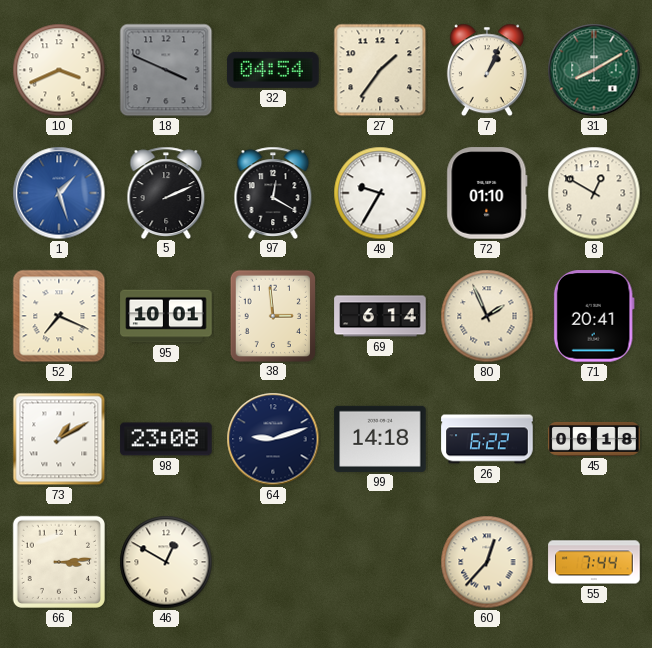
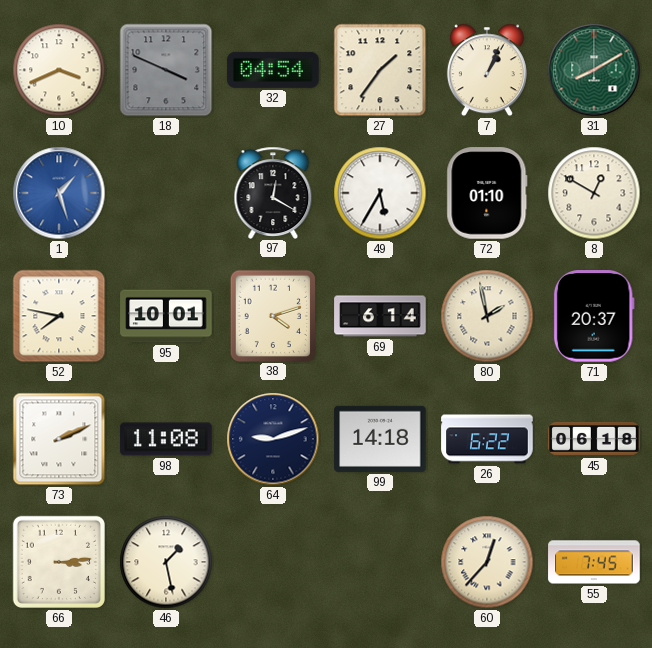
5: 2:11 -> none (166, 192)
49: 9:35 -> 5:35 (380, 193)
52: 7:19 -> 7:47 (59, 316)
38: 2:59 -> 4:12 (272, 315)
80: 1:56 -> 1:58 (487, 316)
71: 20:41 -> 20:37 (594, 316)
73: 1:10 -> 2:11 (59, 439)
98: 23:08 -> 11:08 (166, 439)
46: 12:50 -> 1:28 (166, 562)
55: 7:44 -> 7:45 (594, 562)
